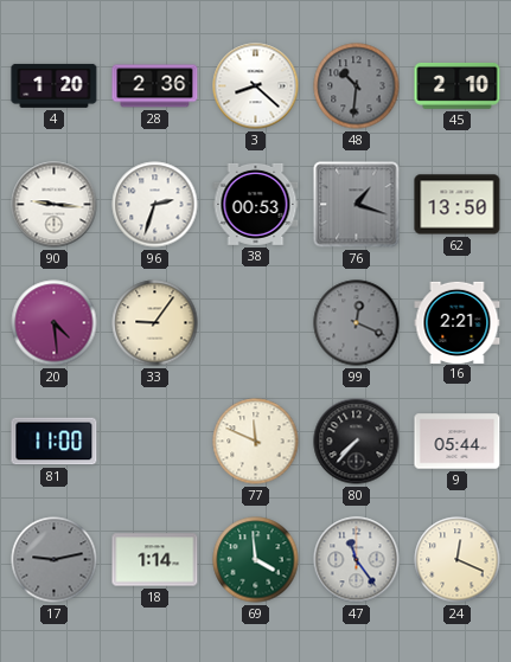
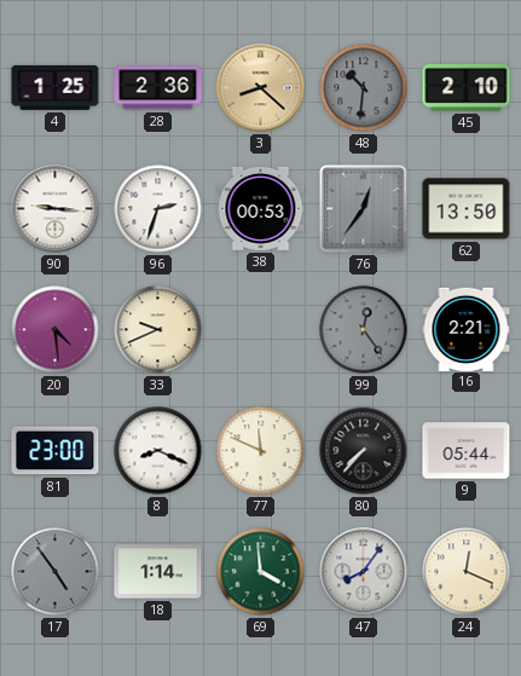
4: 1:20 -> 1:25 (56, 87)
3 dial: white -> champagne (261, 88)
76: 1:18 -> 12:36 (364, 209)
33: 9:06 -> 9:41 (158, 330)
99: 12:19 -> 12:24 (364, 330)
81: 11:00 -> 23:00 (56, 451)
8: none -> 8:19 (158, 451)
17: 9:13 -> 4:54 (56, 572)
47: 11:24 -> 8:06 (364, 572)
